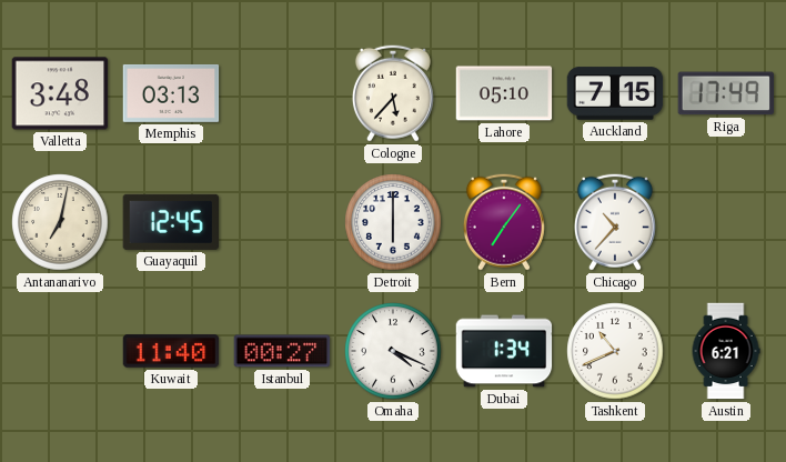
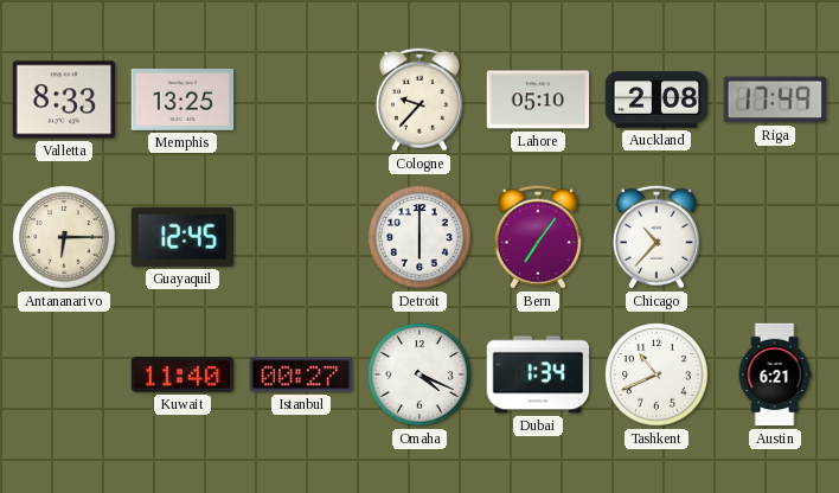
Valletta: 3:48 -> 8:33 (64, 100)
Memphis: 03:13 -> 13:25 (182, 100)
Cologne: 5:37 -> 9:37 (420, 100)
Auckland: 7:15 -> 2:08 (657, 100)
Antananarivo: 7:02 -> 6:15 (64, 237)
